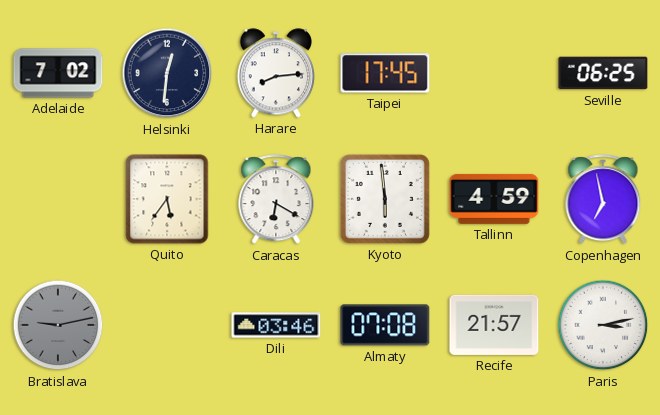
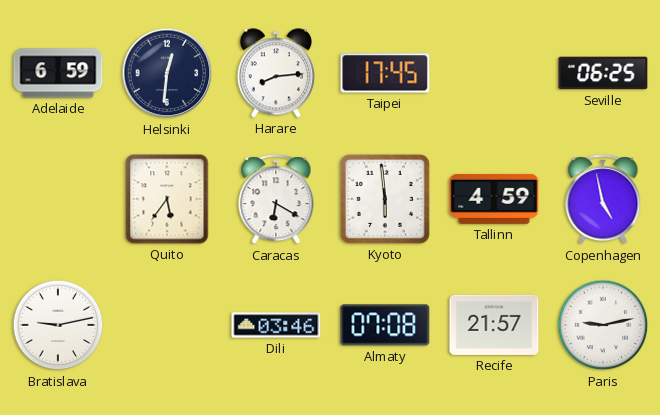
Adelaide: 7:02 -> 6:59 (58, 73)
Copenhagen: 6:58 -> 4:58 (603, 200)
Bratislava dial: grey -> white (58, 325)
Paris: 3:13 -> 9:13 (603, 325)
